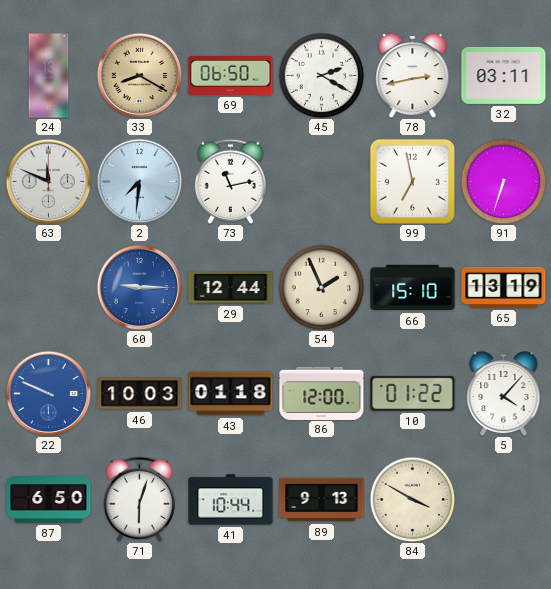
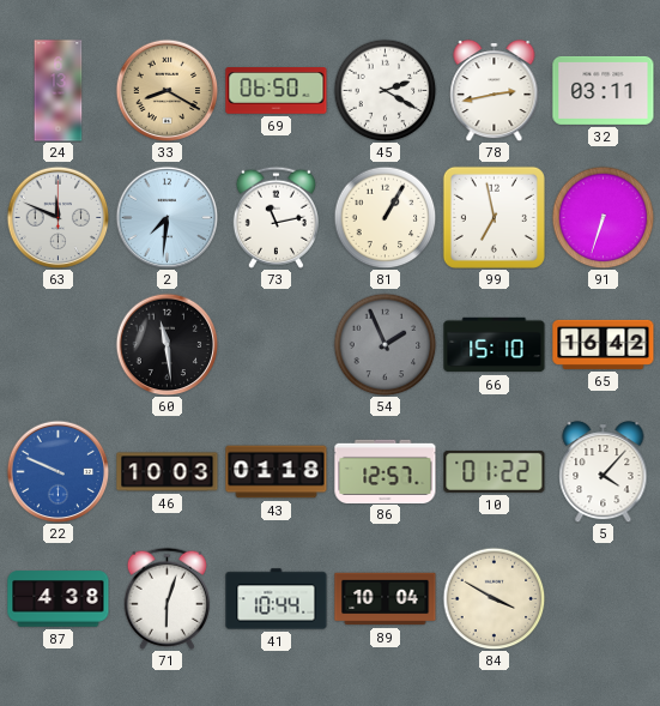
81: none -> 1:05 (385, 217)
60: 9:15 -> 11:29 (166, 344)
60 dial: blue -> black (166, 344)
29: 12:44 -> none (231, 288)
54 dial: cream -> grey (385, 344)
65: 13:19 -> 16:42 (604, 344)
86: 12:00 -> 12:57 (386, 471)
87: 6:50 -> 4:38 (59, 599)
89: 9:13 -> 10:04 (386, 599)
